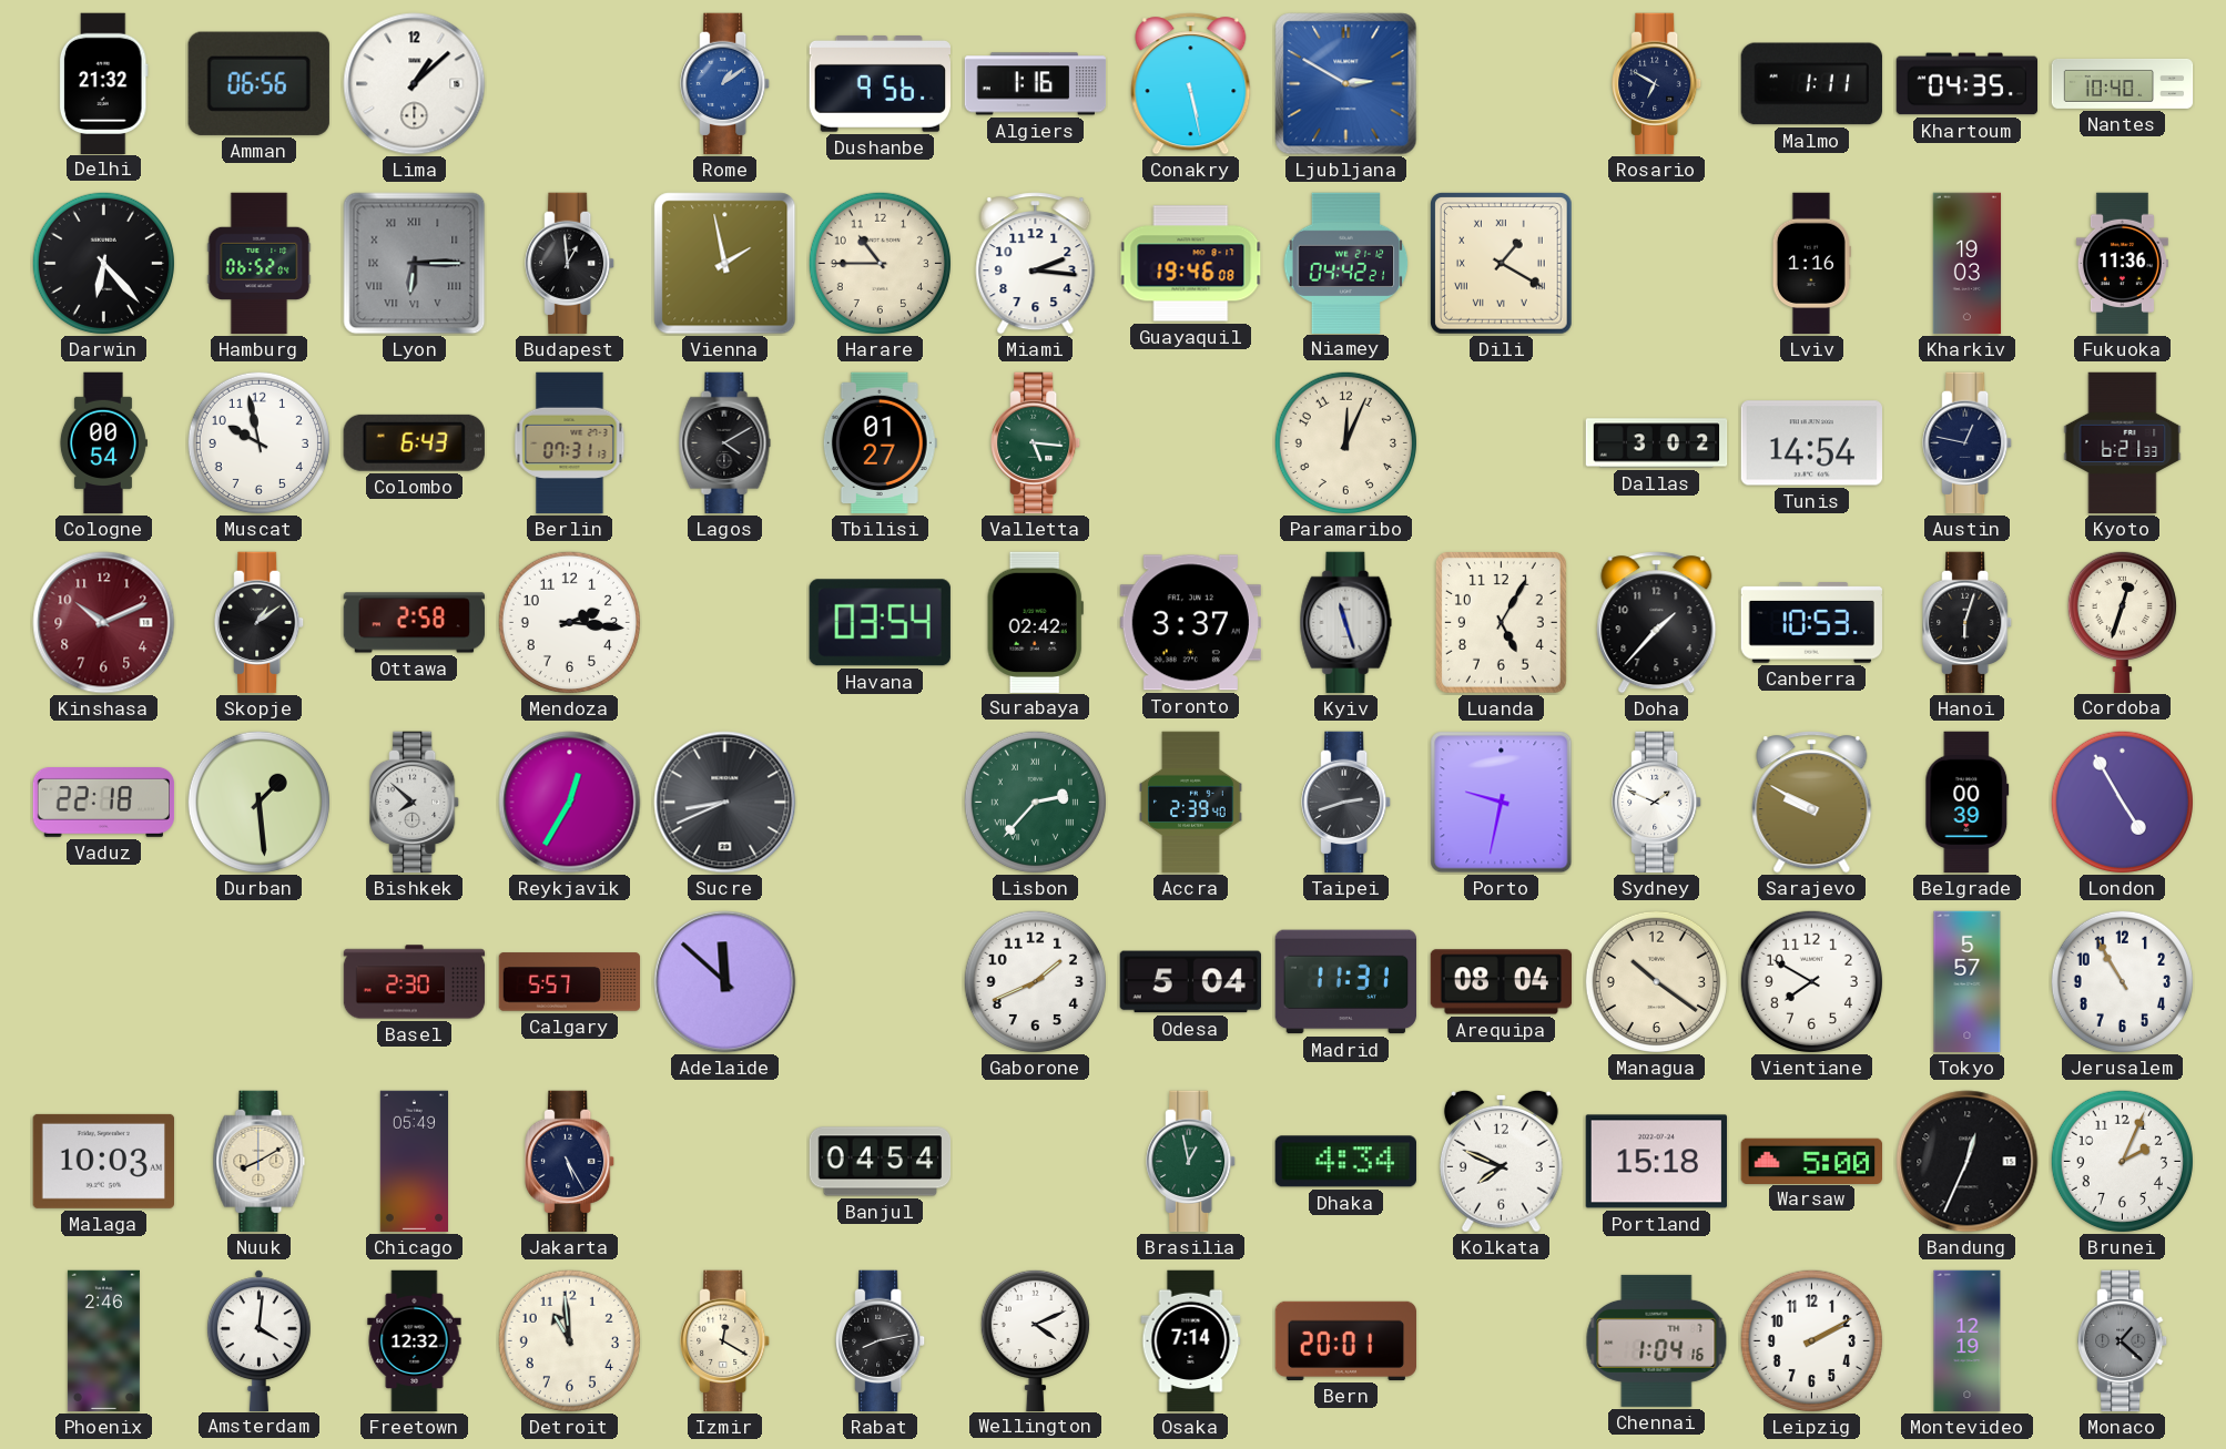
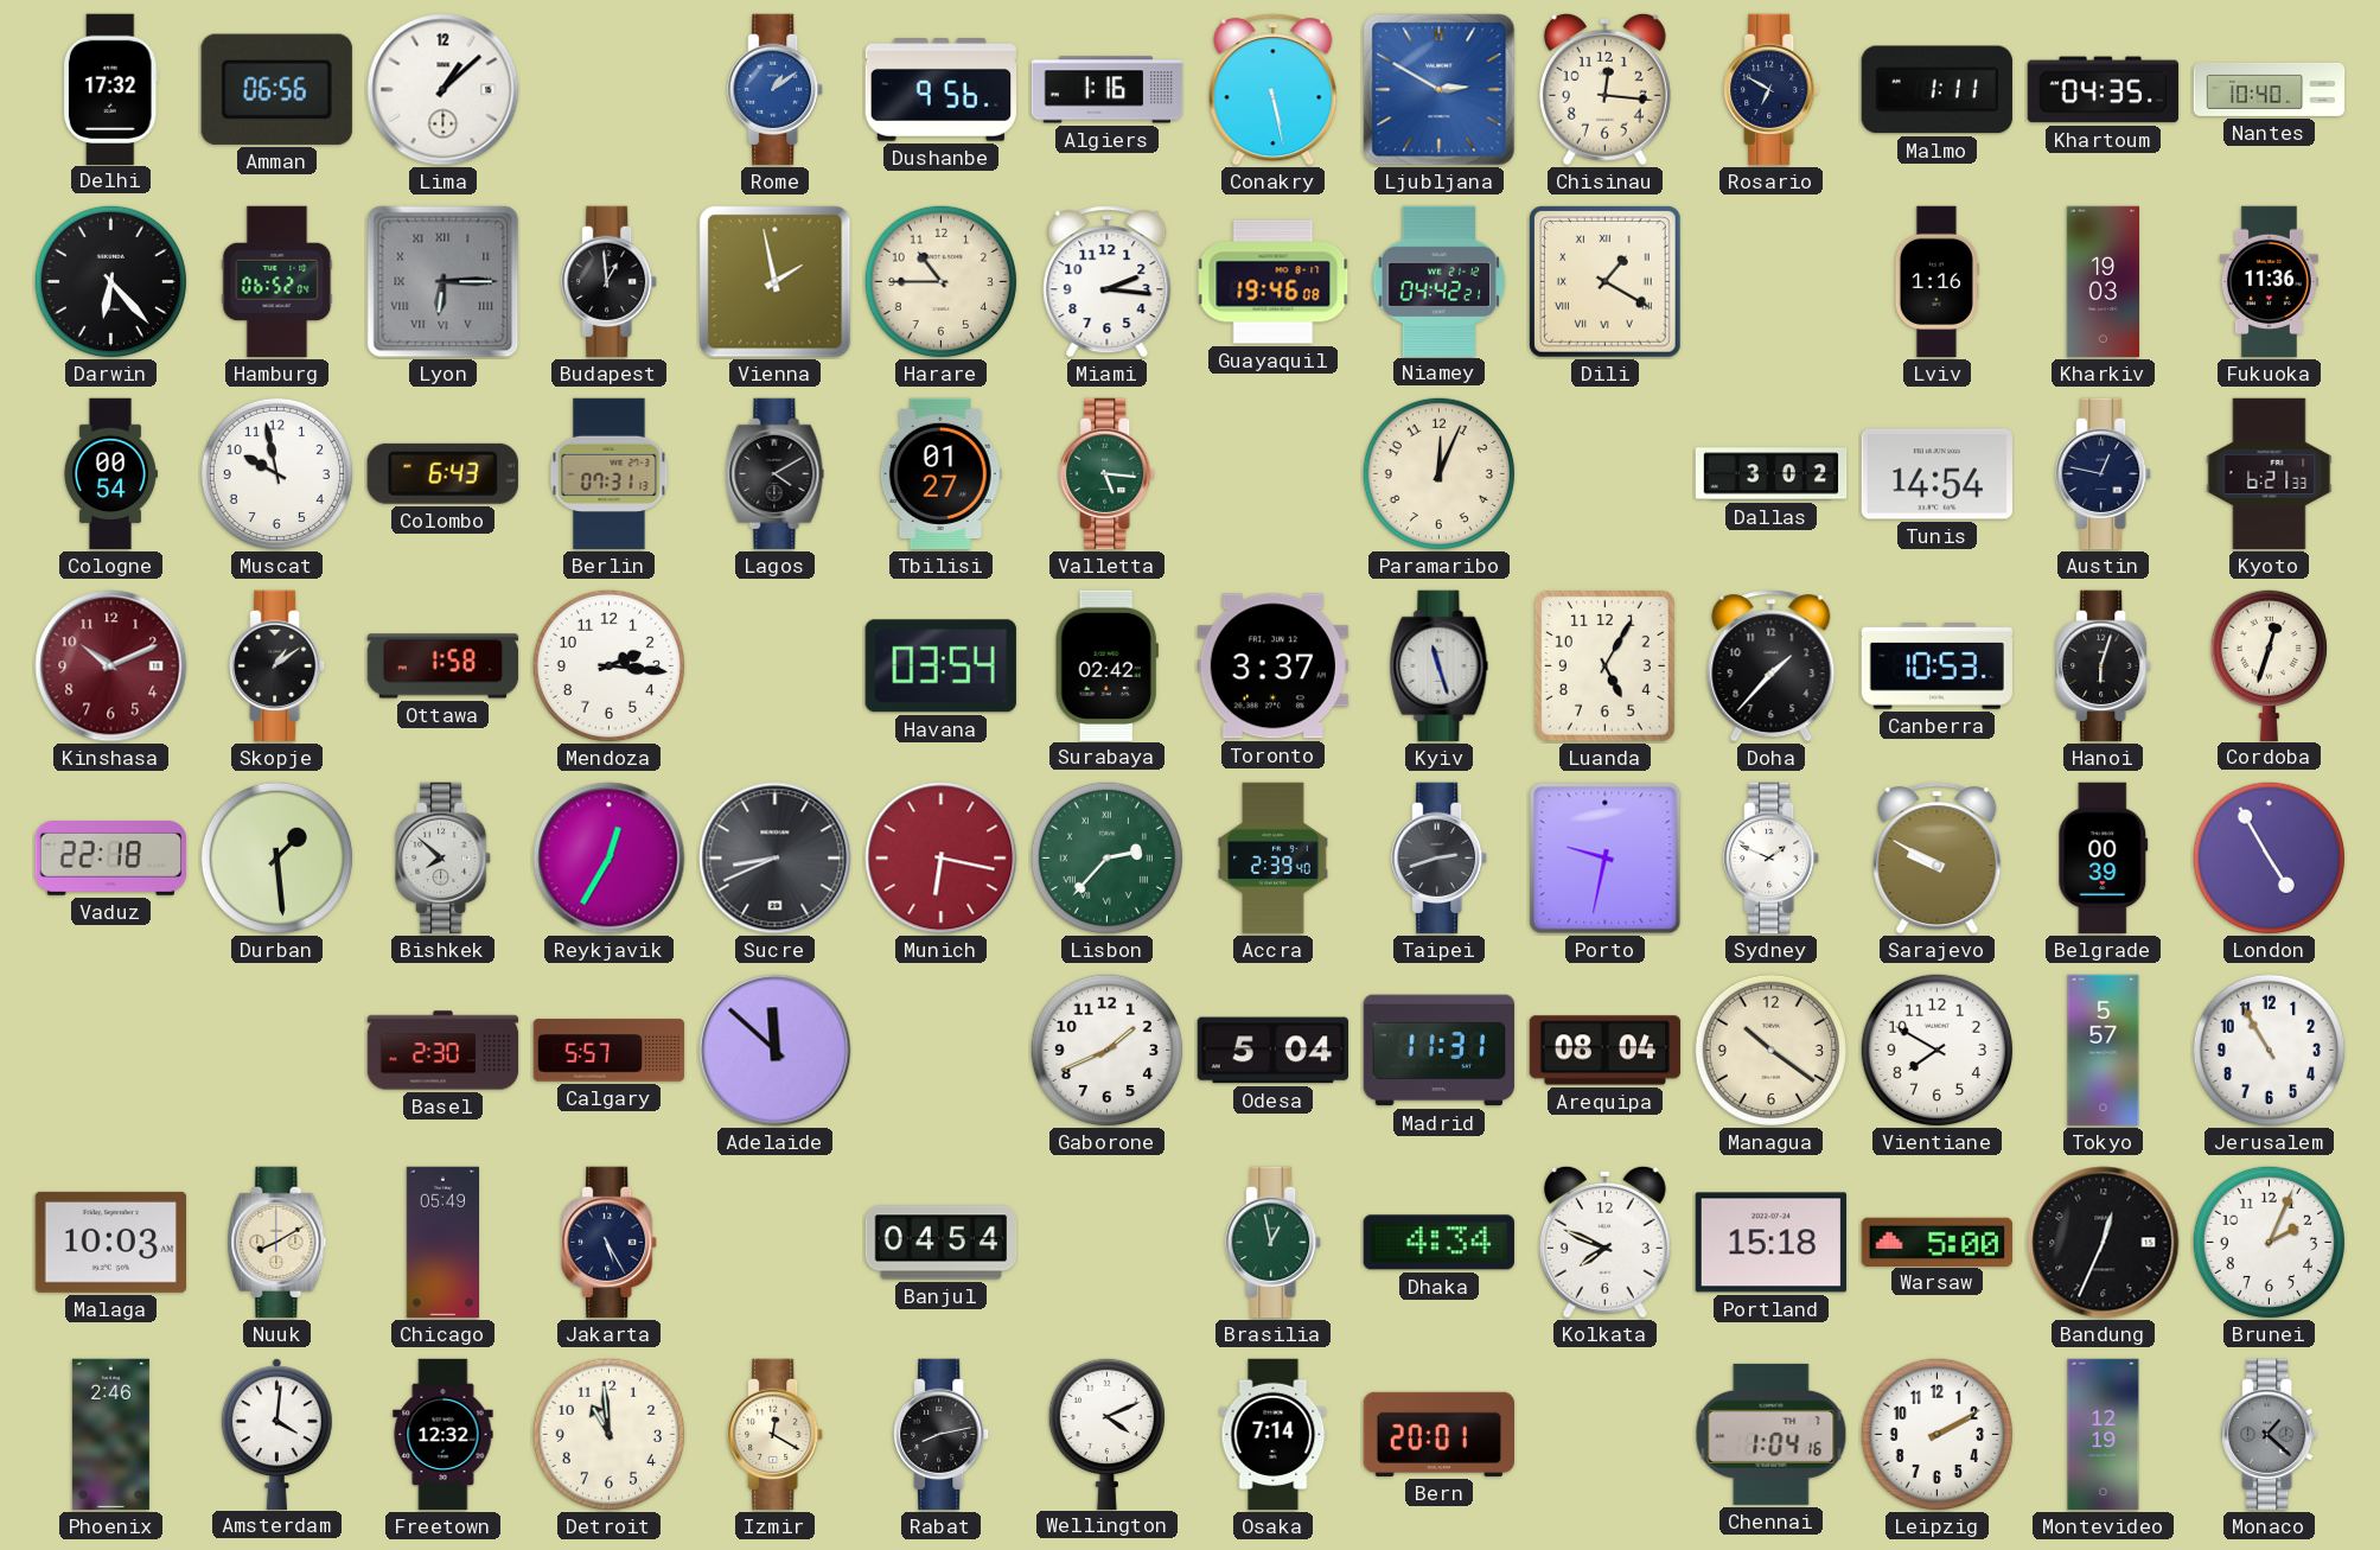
Delhi: 21:32 -> 17:32 (110, 89)
Chisinau: none -> 12:16 (1604, 89)
Ottawa: 2:58 -> 1:58 (444, 666)
Munich: none -> 6:17 (942, 859)
